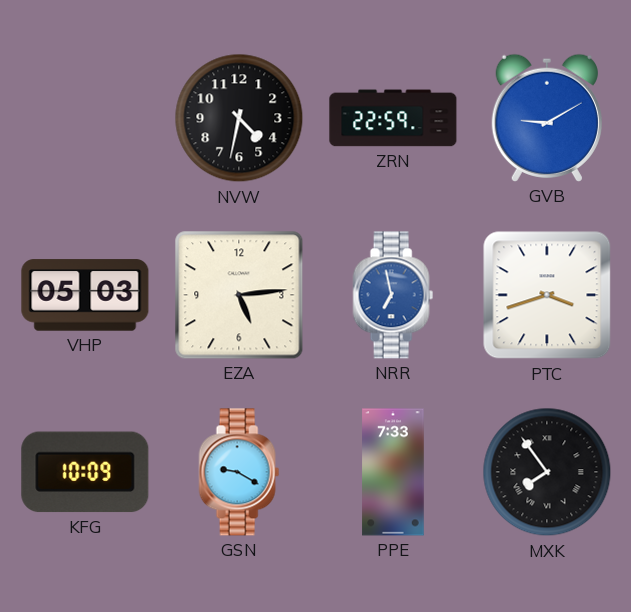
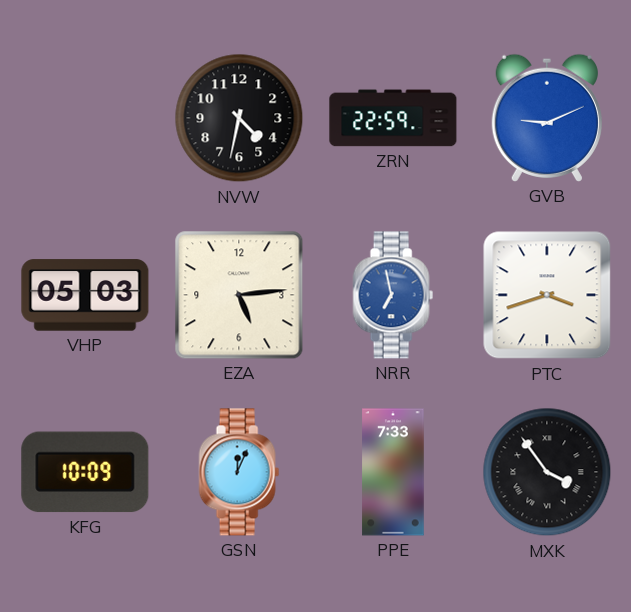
GVB: 9:10 -> 9:11 (547, 118)
GSN: 9:20 -> 12:04 (239, 472)
MXK: 7:54 -> 3:54 (547, 472)
